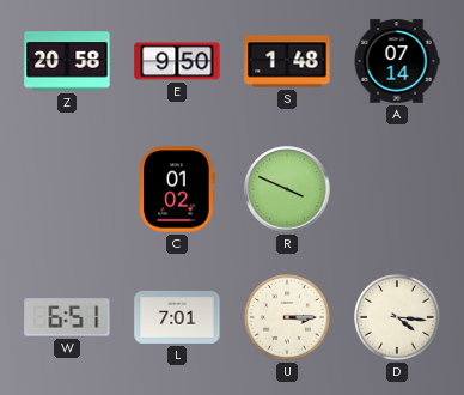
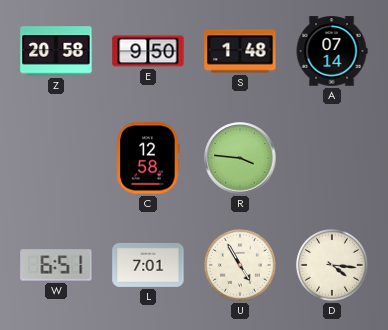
C: 01:02 -> 12:58 (148, 158)
R: 3:49 -> 3:46 (240, 158)
U: 3:15 -> 4:55 (240, 265)
